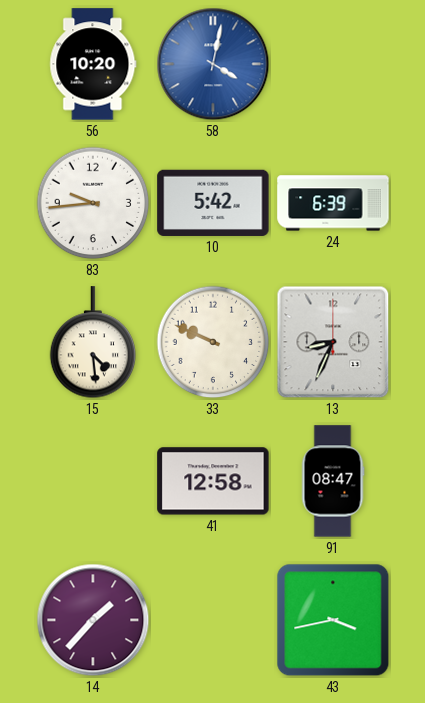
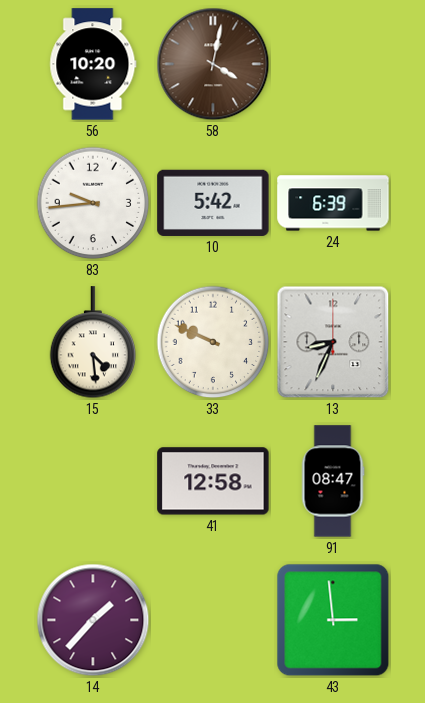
58 dial: blue -> brown (213, 64)
43: 3:43 -> 2:59 (333, 620)
